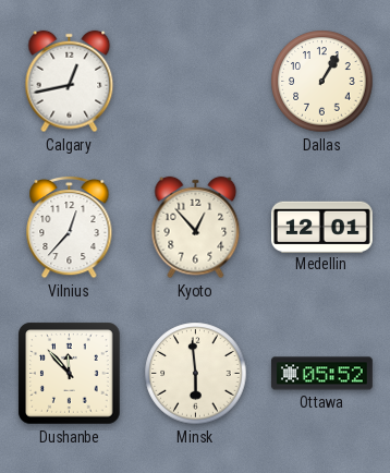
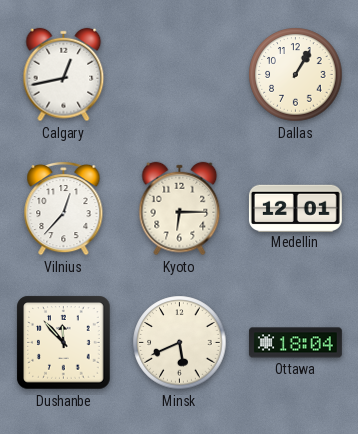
Kyoto: 12:53 -> 6:15 (180, 209)
Minsk: 5:59 -> 5:41 (180, 343)
Ottawa: 05:52 -> 18:04 (295, 343)
